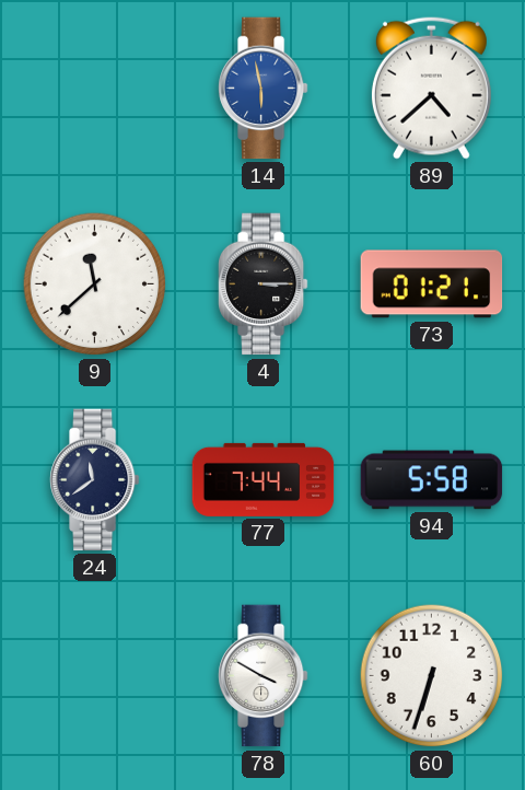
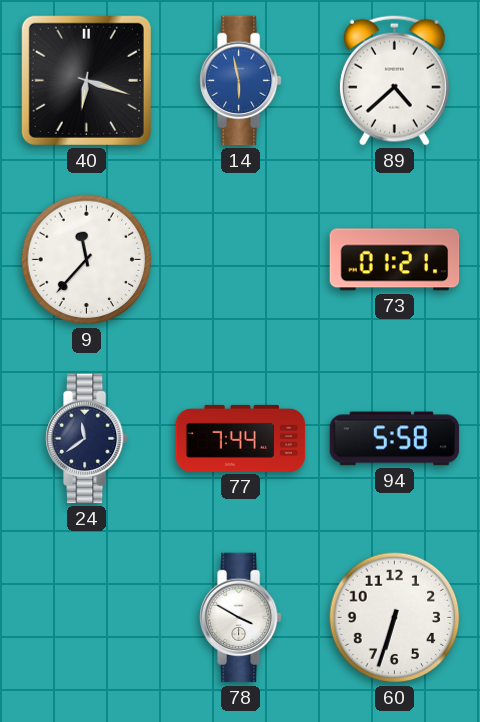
40: none -> 6:18 (86, 80)
9: 11:38 -> 11:37 (87, 260)
4: 3:15 -> none (264, 284)
